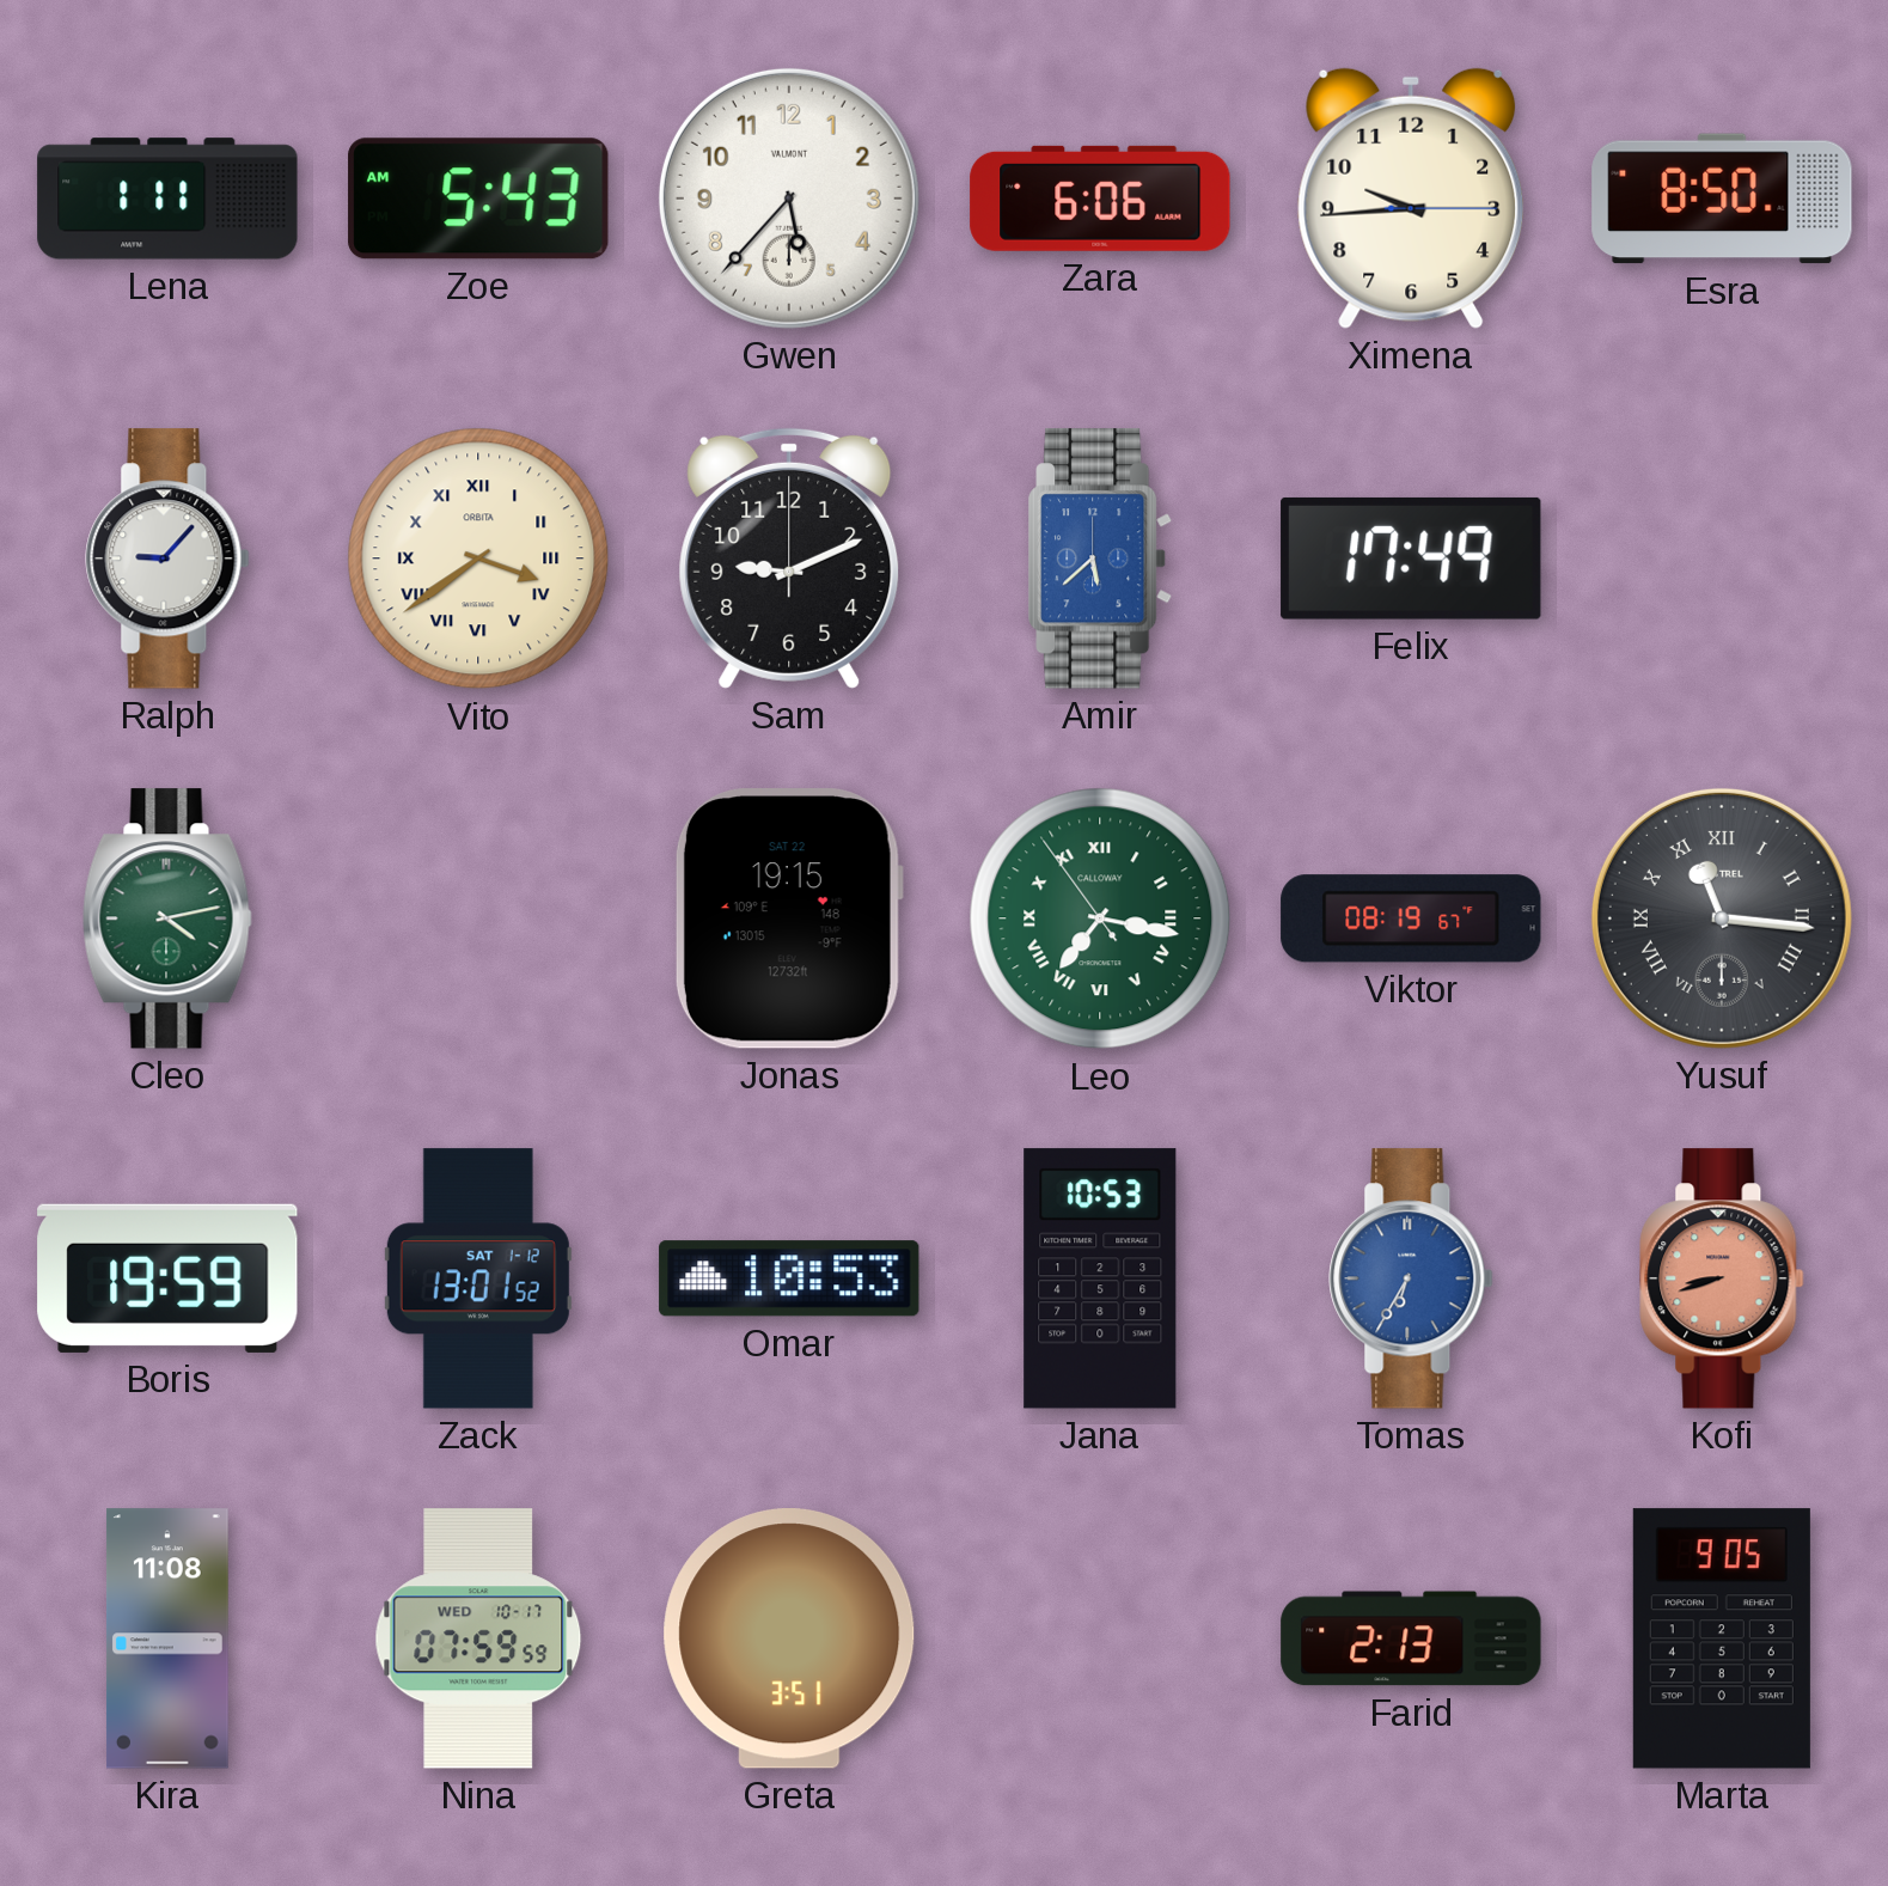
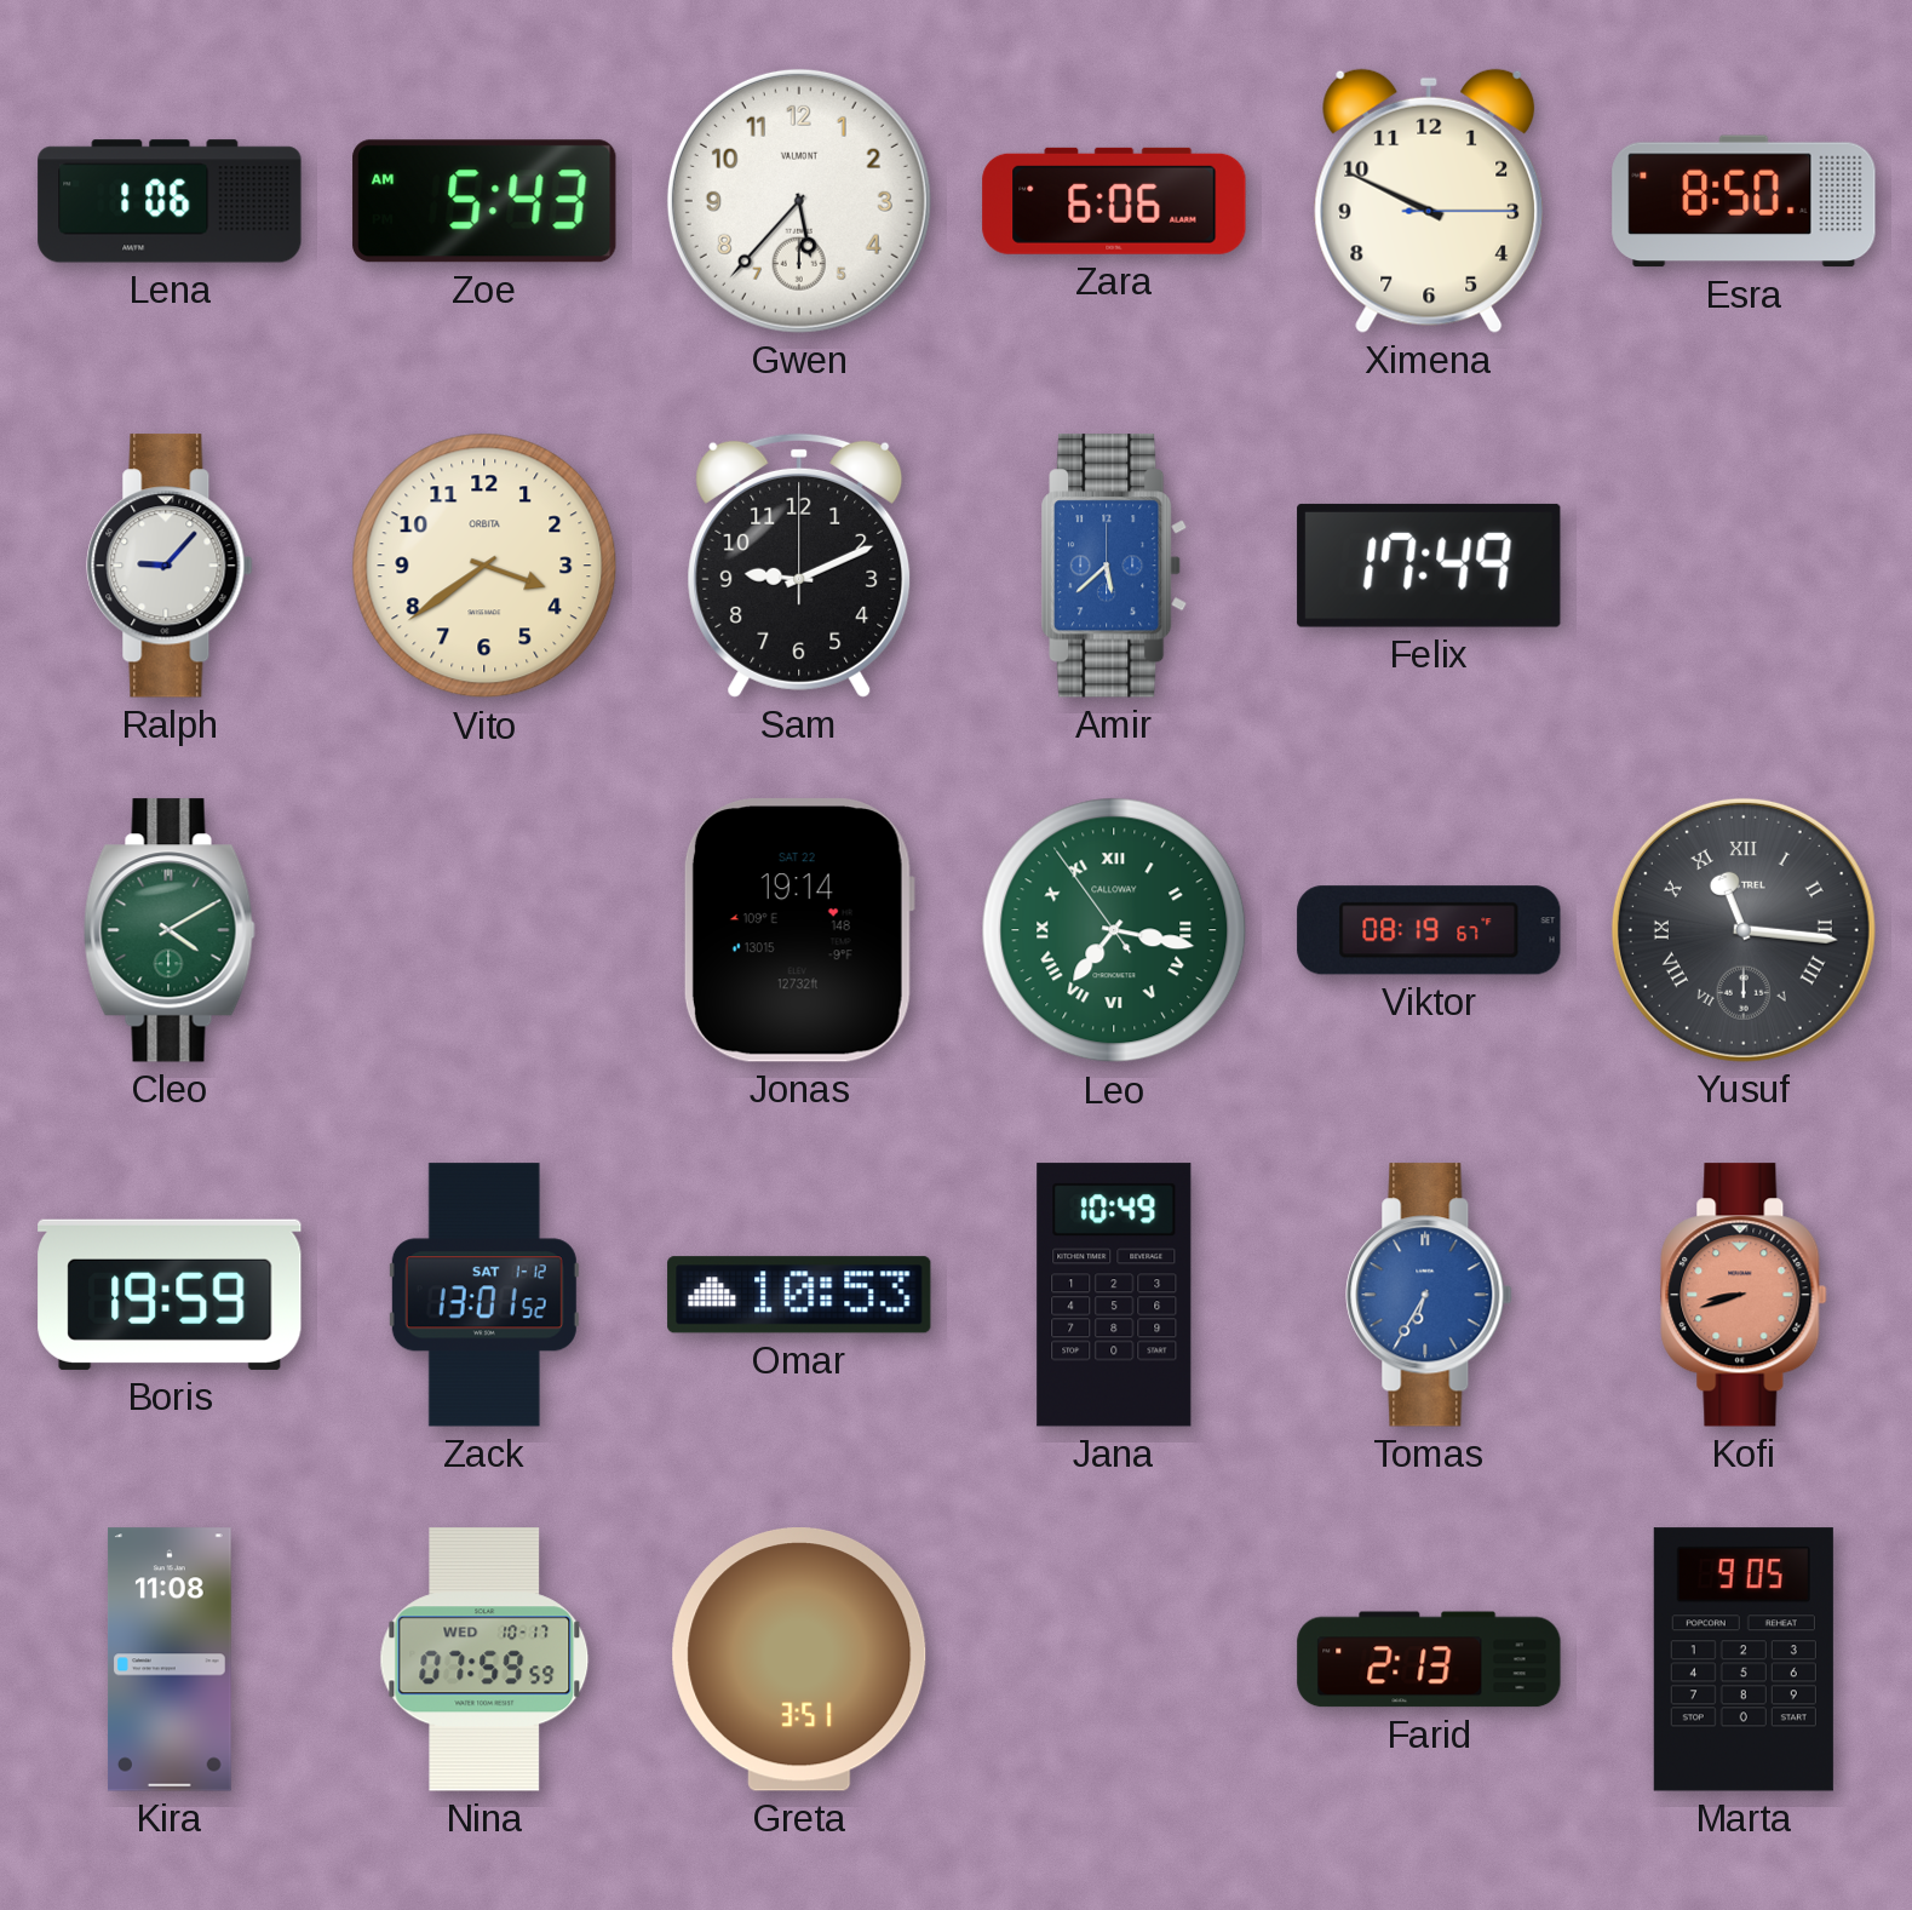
Lena: 1:11 -> 1:06 (170, 201)
Ximena: 9:44 -> 9:49 (1429, 201)
Vito numerals: Roman -> Arabic (484, 566)
Cleo: 4:13 -> 4:10 (170, 930)
Jonas: 19:15 -> 19:14 (798, 930)
Jana: 10:53 -> 10:49 (1114, 1295)
